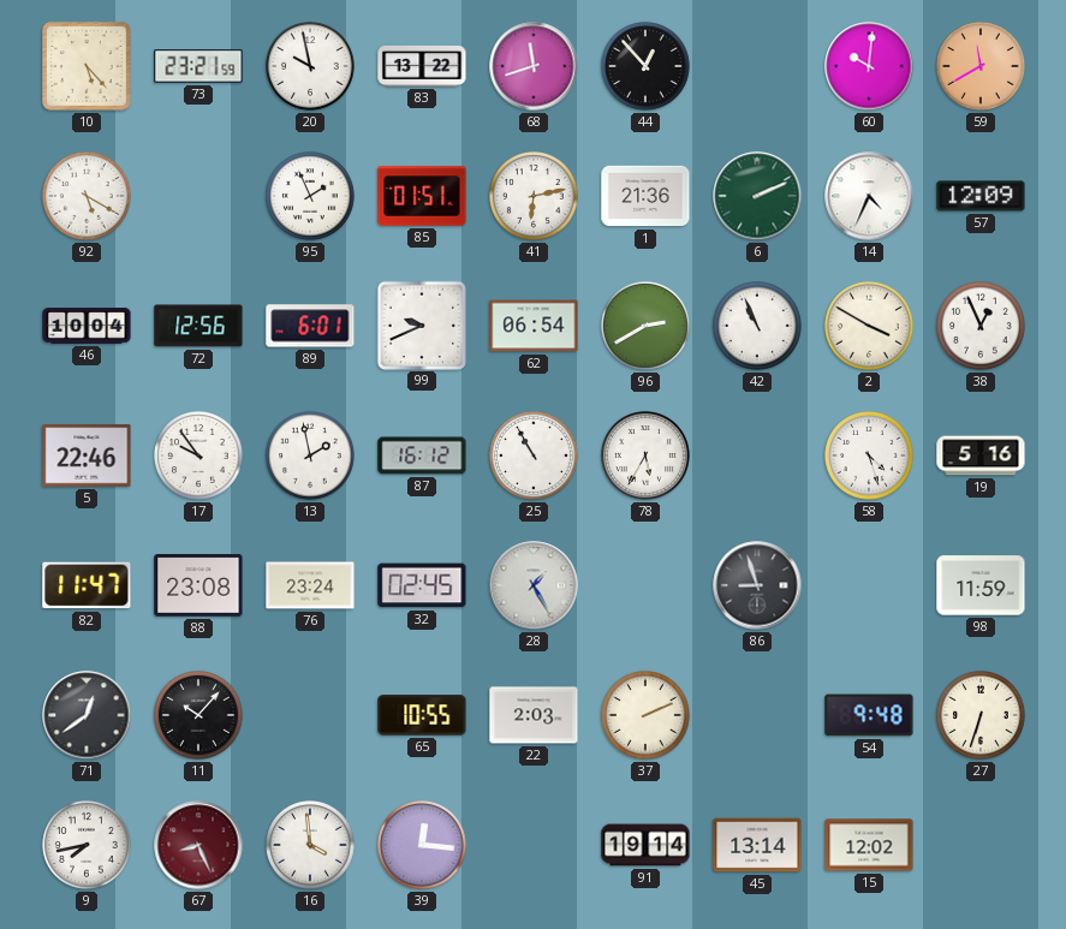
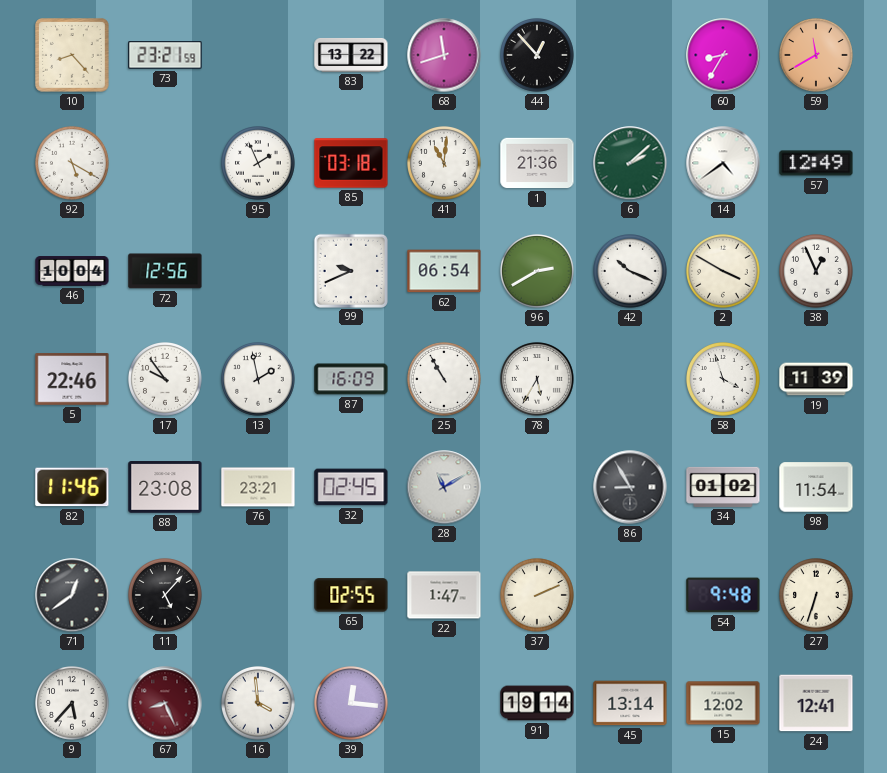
10: 5:23 -> 8:23 (72, 55)
20: 9:58 -> none (311, 67)
60: 10:01 -> 8:35 (723, 55)
85: 01:51 -> 03:18 (351, 163)
41: 6:13 -> 11:01 (445, 164)
6: 2:11 -> 2:08 (630, 163)
14: 4:34 -> 4:39 (723, 163)
57: 12:09 -> 12:49 (816, 163)
89: 6:01 -> none (310, 326)
42: 10:56 -> 10:19 (631, 272)
87: 16:12 -> 16:09 (351, 379)
58: 4:27 -> 3:57 (724, 380)
19: 5:16 -> 11:39 (816, 379)
82: 11:47 -> 11:46 (72, 487)
76: 23:24 -> 23:21 (258, 487)
28: 1:25 -> 11:10 (444, 487)
86: 8:57 -> 8:55 (630, 487)
34: none -> 01:02 (723, 487)
98: 11:59 -> 11:54 (816, 487)
11: 10:07 -> 5:07 (166, 596)
65: 10:55 -> 02:55 (351, 595)
22: 2:03 -> 1:47 (444, 595)
9: 7:43 -> 5:37 (73, 704)
24: none -> 12:41 (816, 703)
